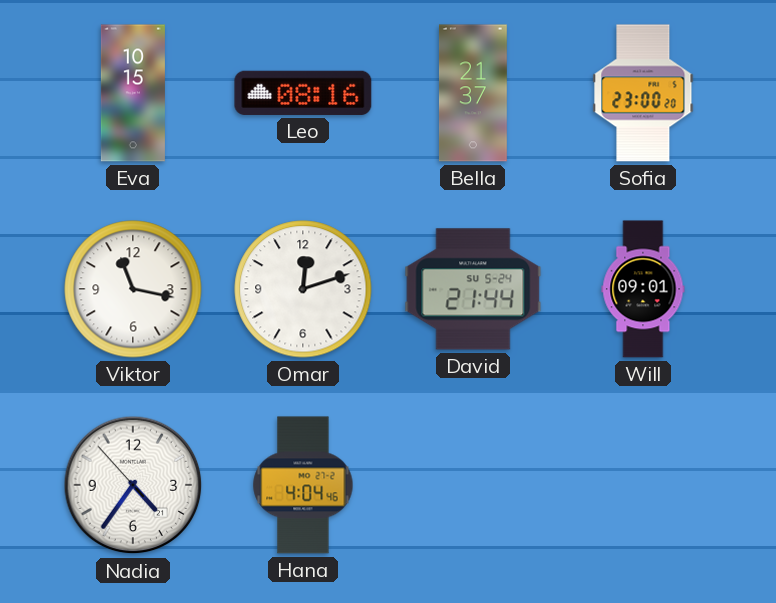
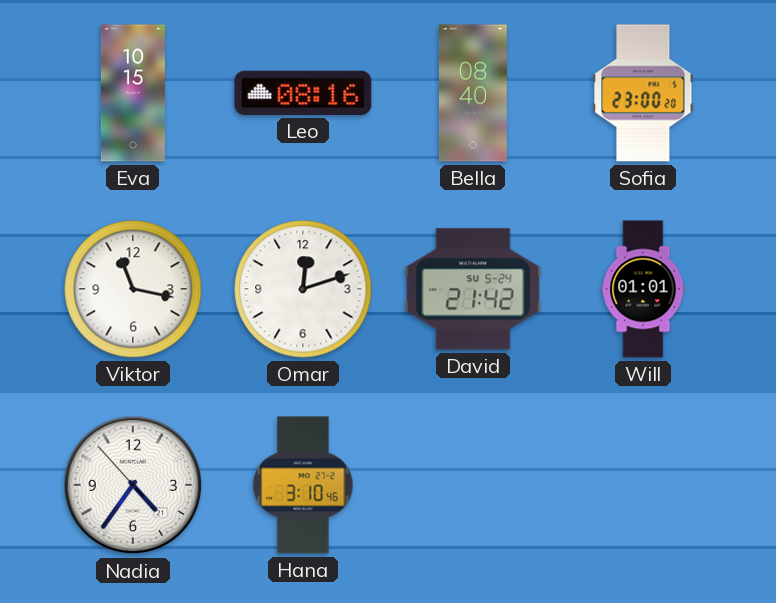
Bella: 21:37 -> 08:40 (473, 93)
David: 21:44 -> 21:42 (473, 289)
Will: 09:01 -> 01:01 (643, 289)
Hana: 4:04 -> 3:10 (303, 485)
